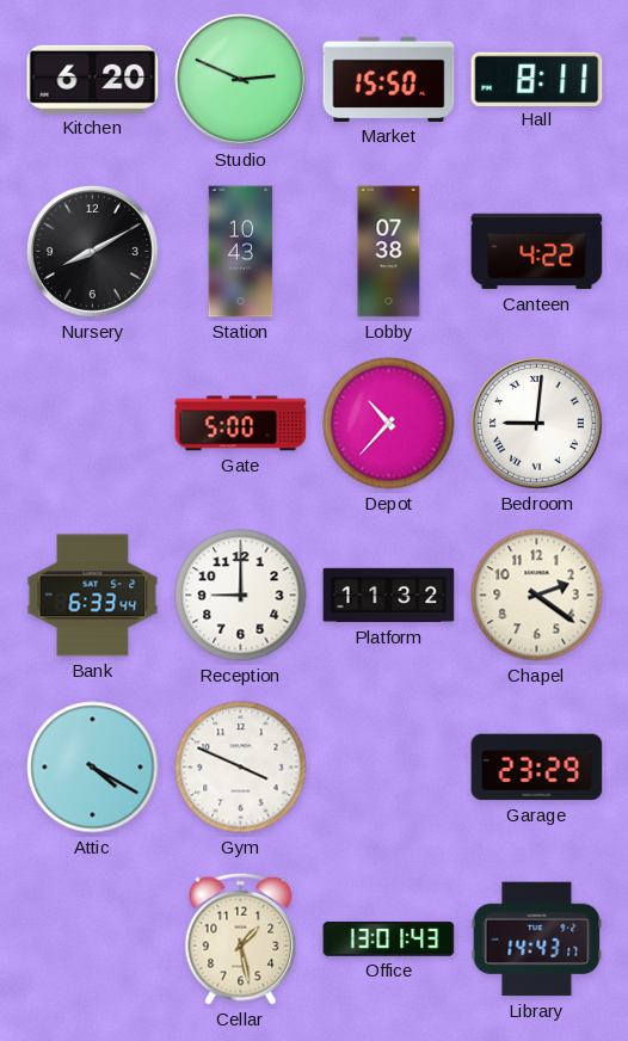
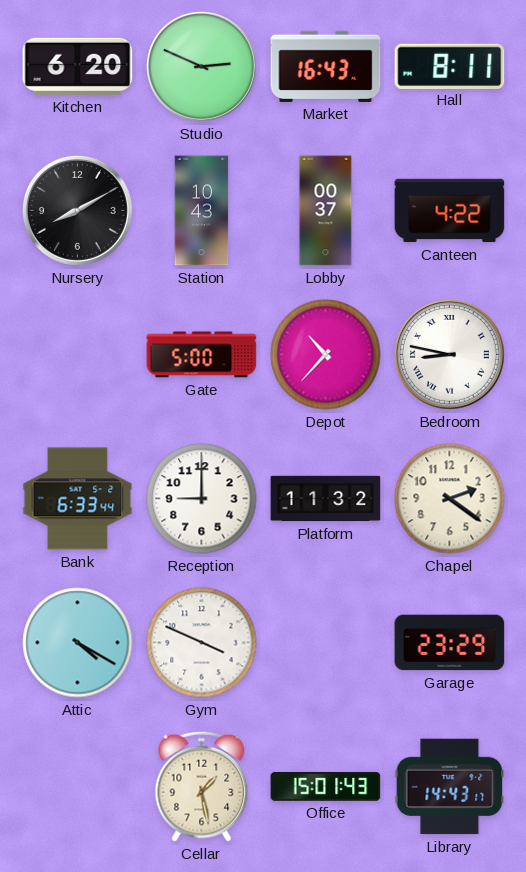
Market: 15:50 -> 16:43 (326, 66)
Lobby: 07:38 -> 00:37 (326, 211)
Bedroom: 9:01 -> 8:47 (449, 354)
Office: 13:01 -> 15:01 (326, 787)
